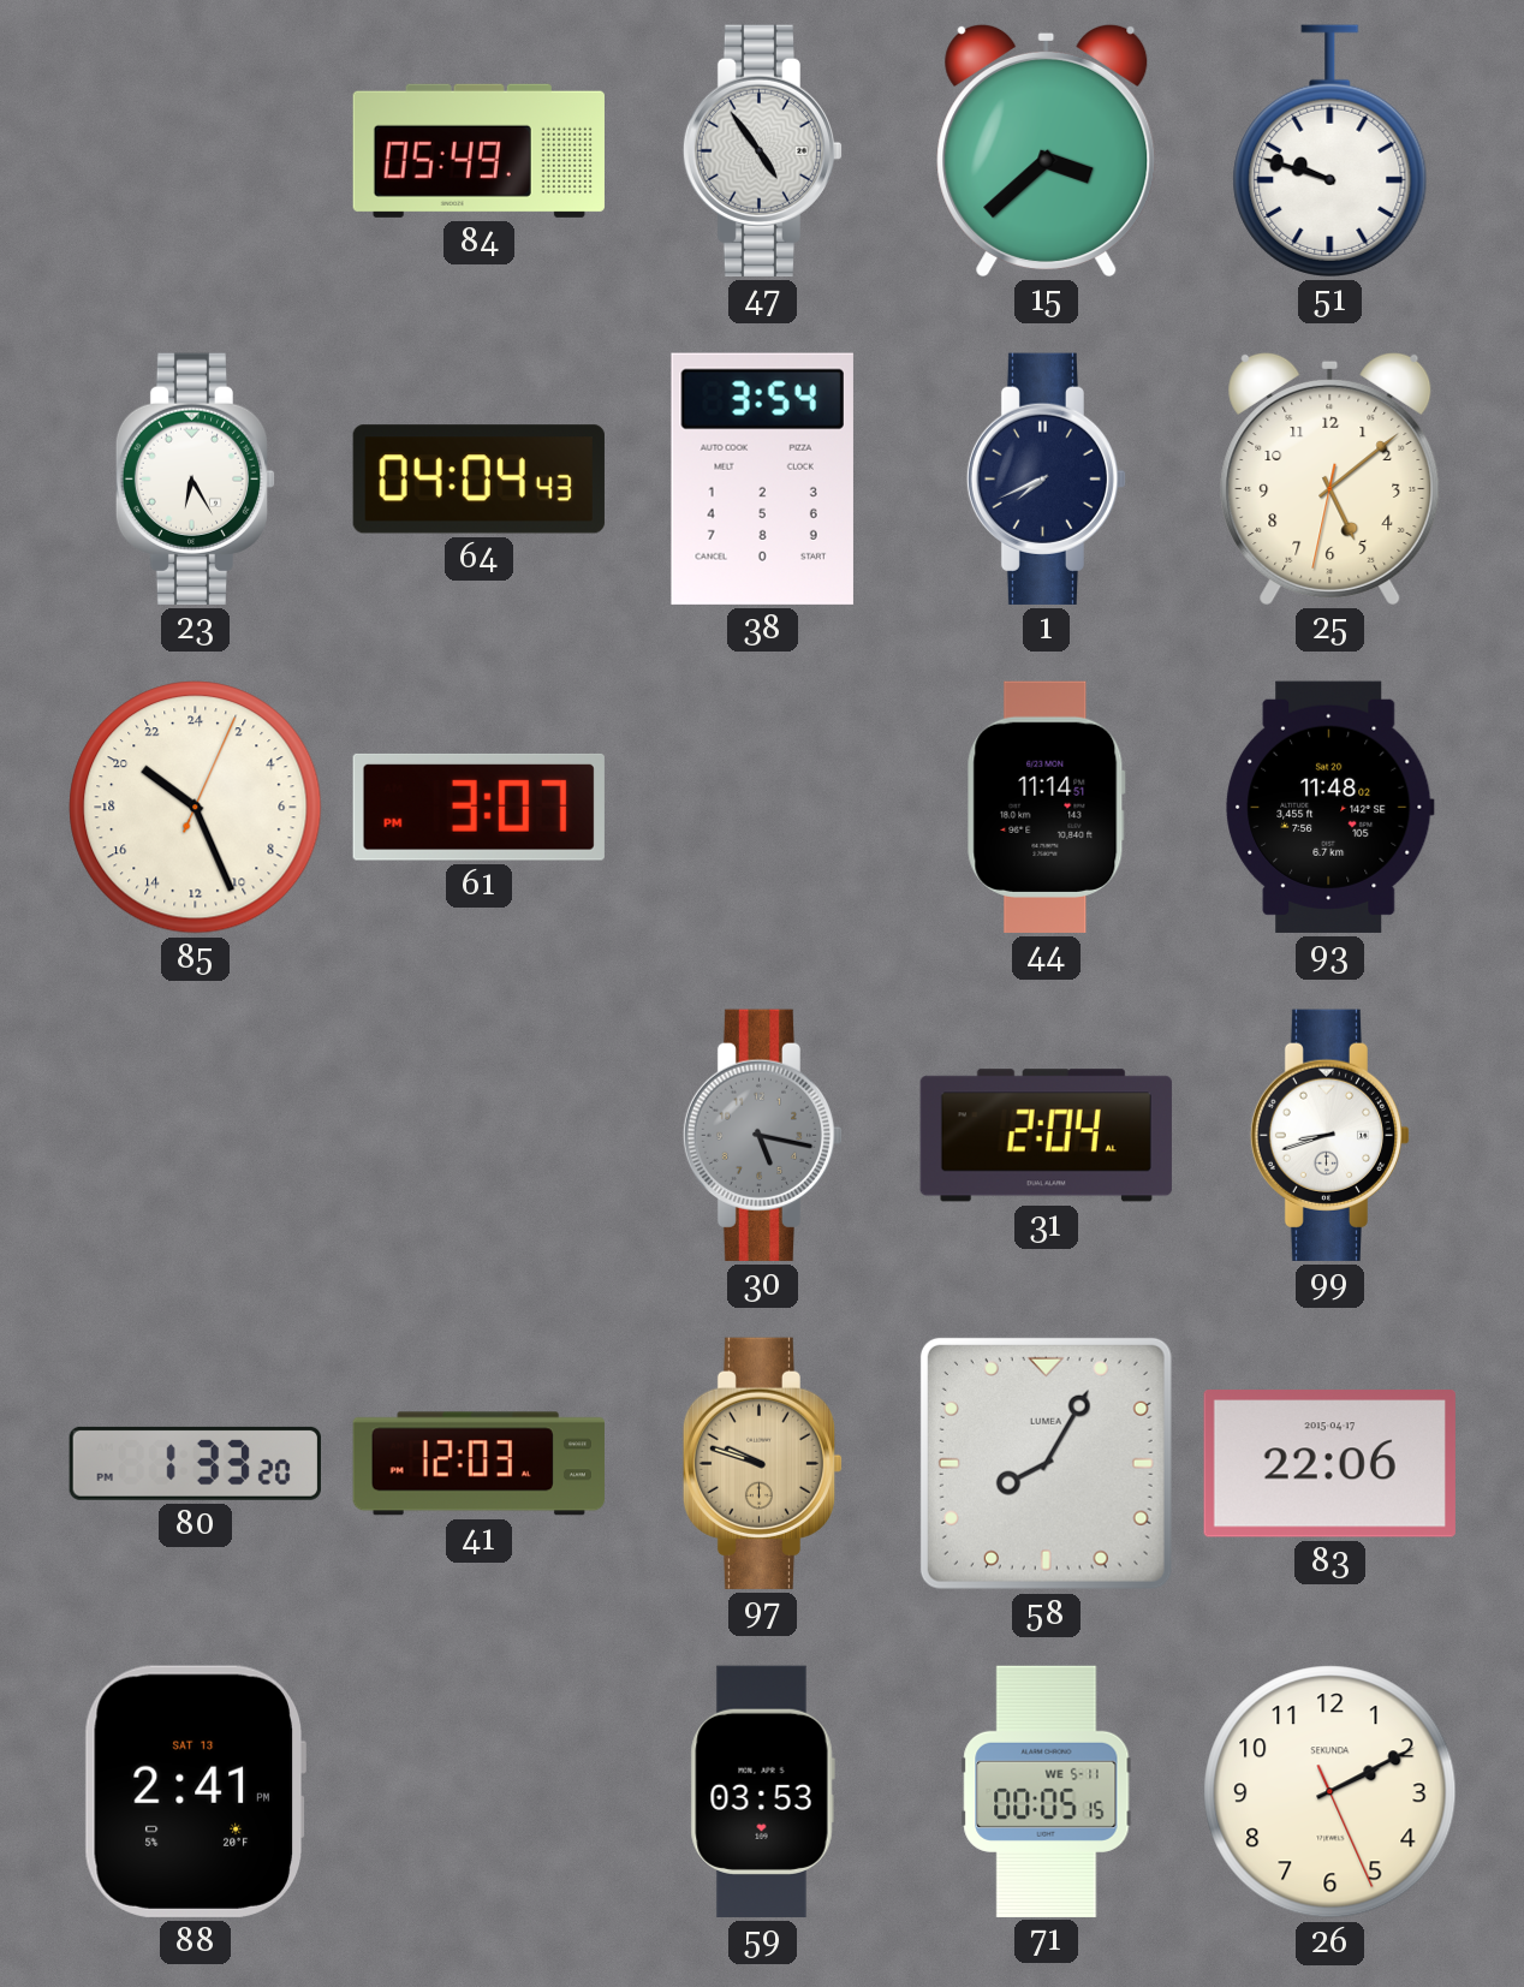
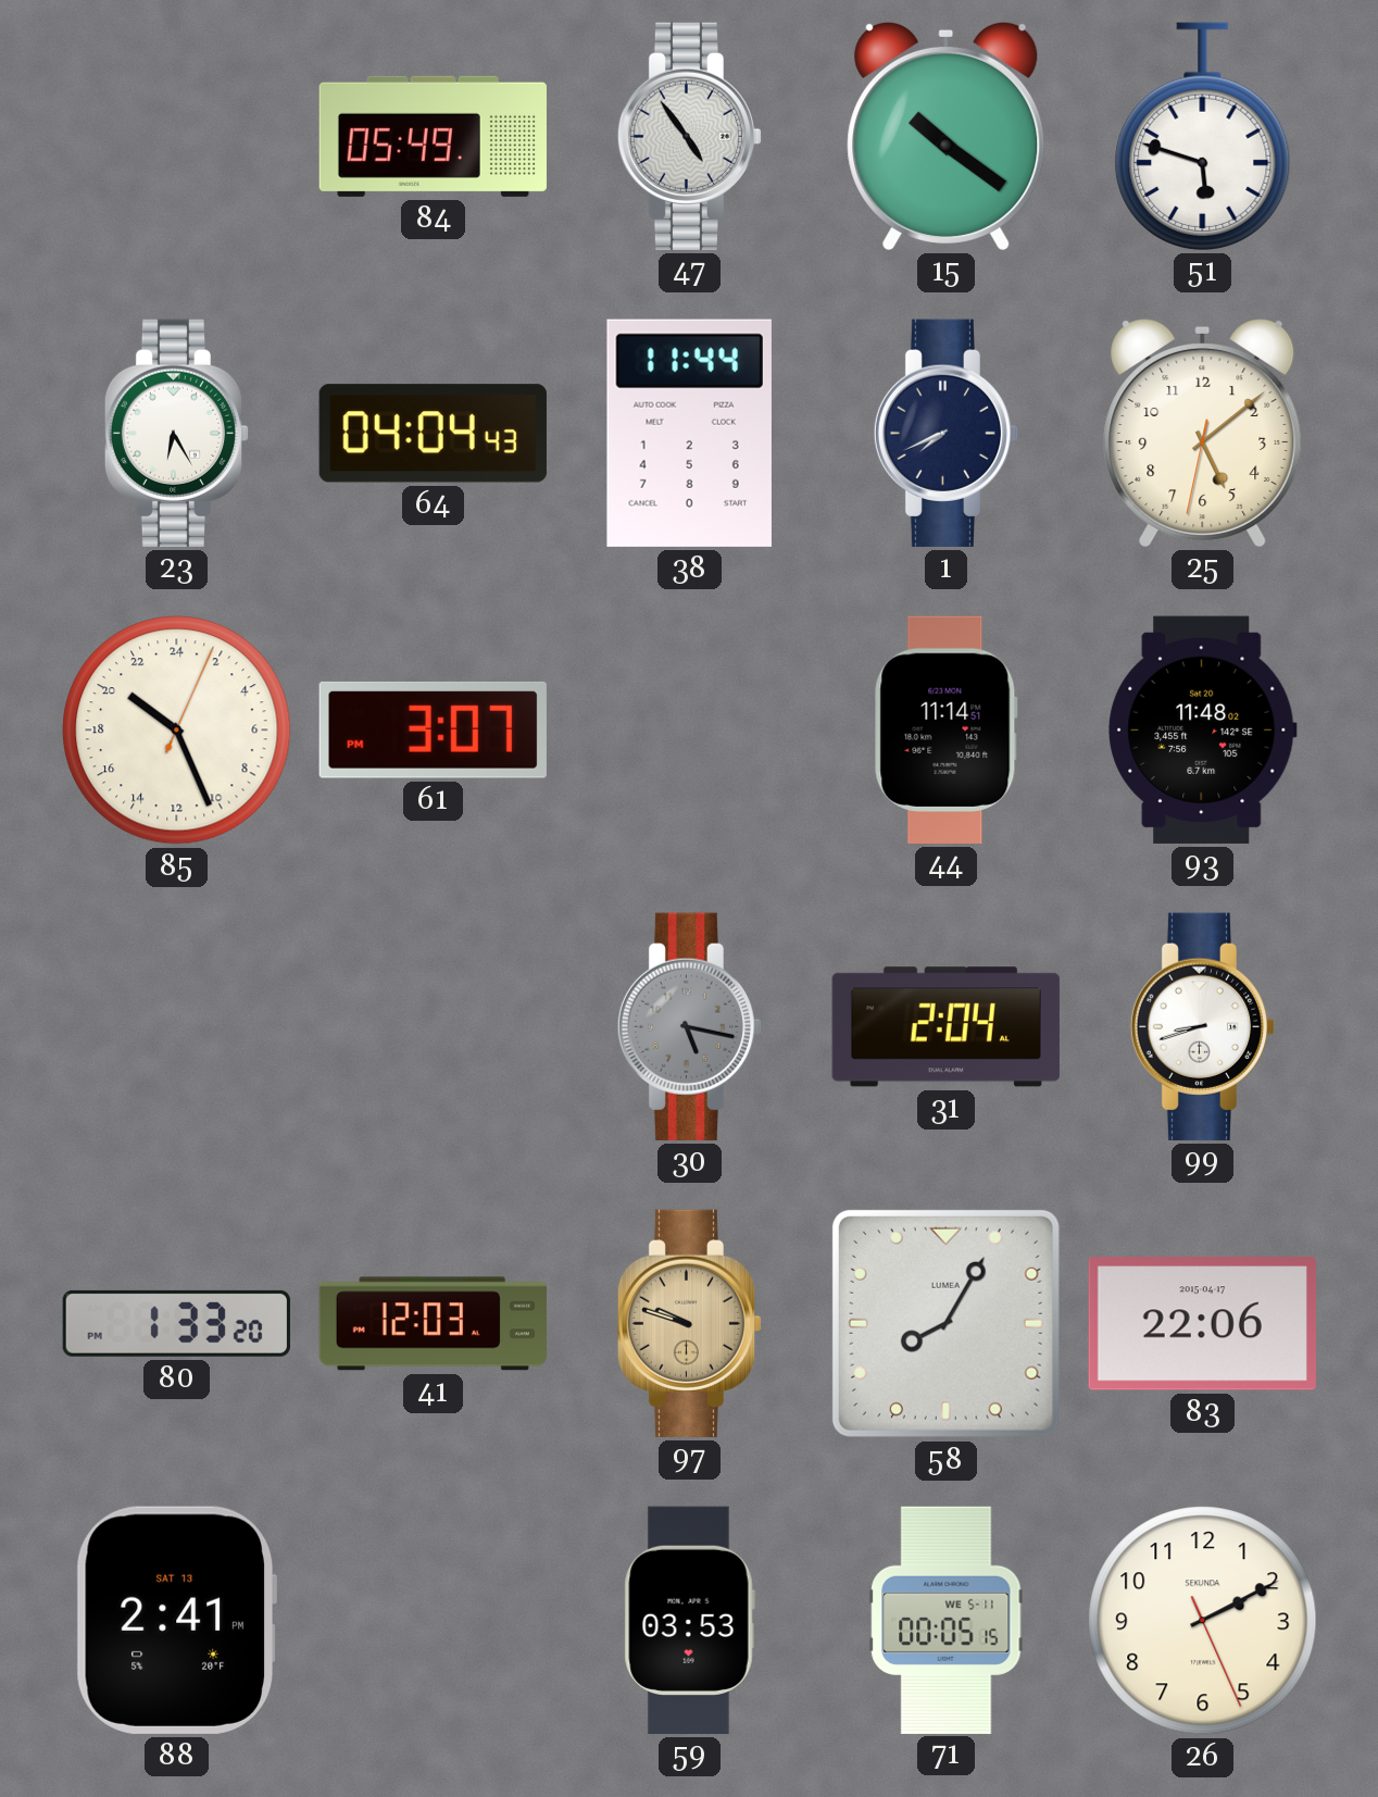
15: 3:38 -> 10:21 (947, 136)
51: 9:48 -> 5:48 (1203, 136)
38: 3:54 -> 11:44 (689, 433)
